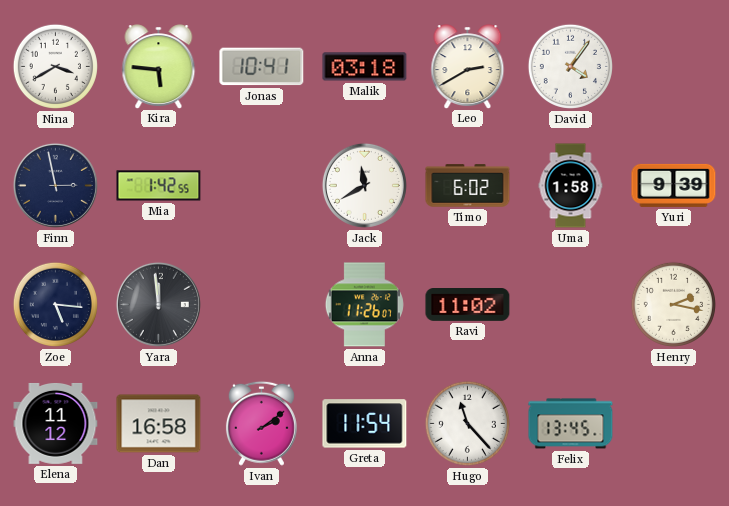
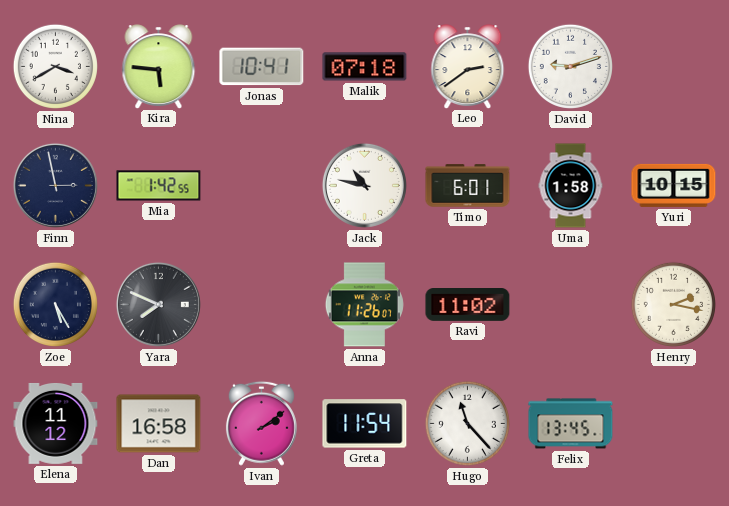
Malik: 03:18 -> 07:18 (365, 67)
Leo: 2:40 -> 2:39 (468, 66)
David: 4:06 -> 9:12 (570, 66)
Jack: 11:40 -> 10:47 (364, 185)
Timo: 6:02 -> 6:01 (468, 186)
Yuri: 9:39 -> 10:15 (674, 185)
Zoe: 5:16 -> 5:25 (55, 304)
Yara: 11:59 -> 7:49 (158, 304)
